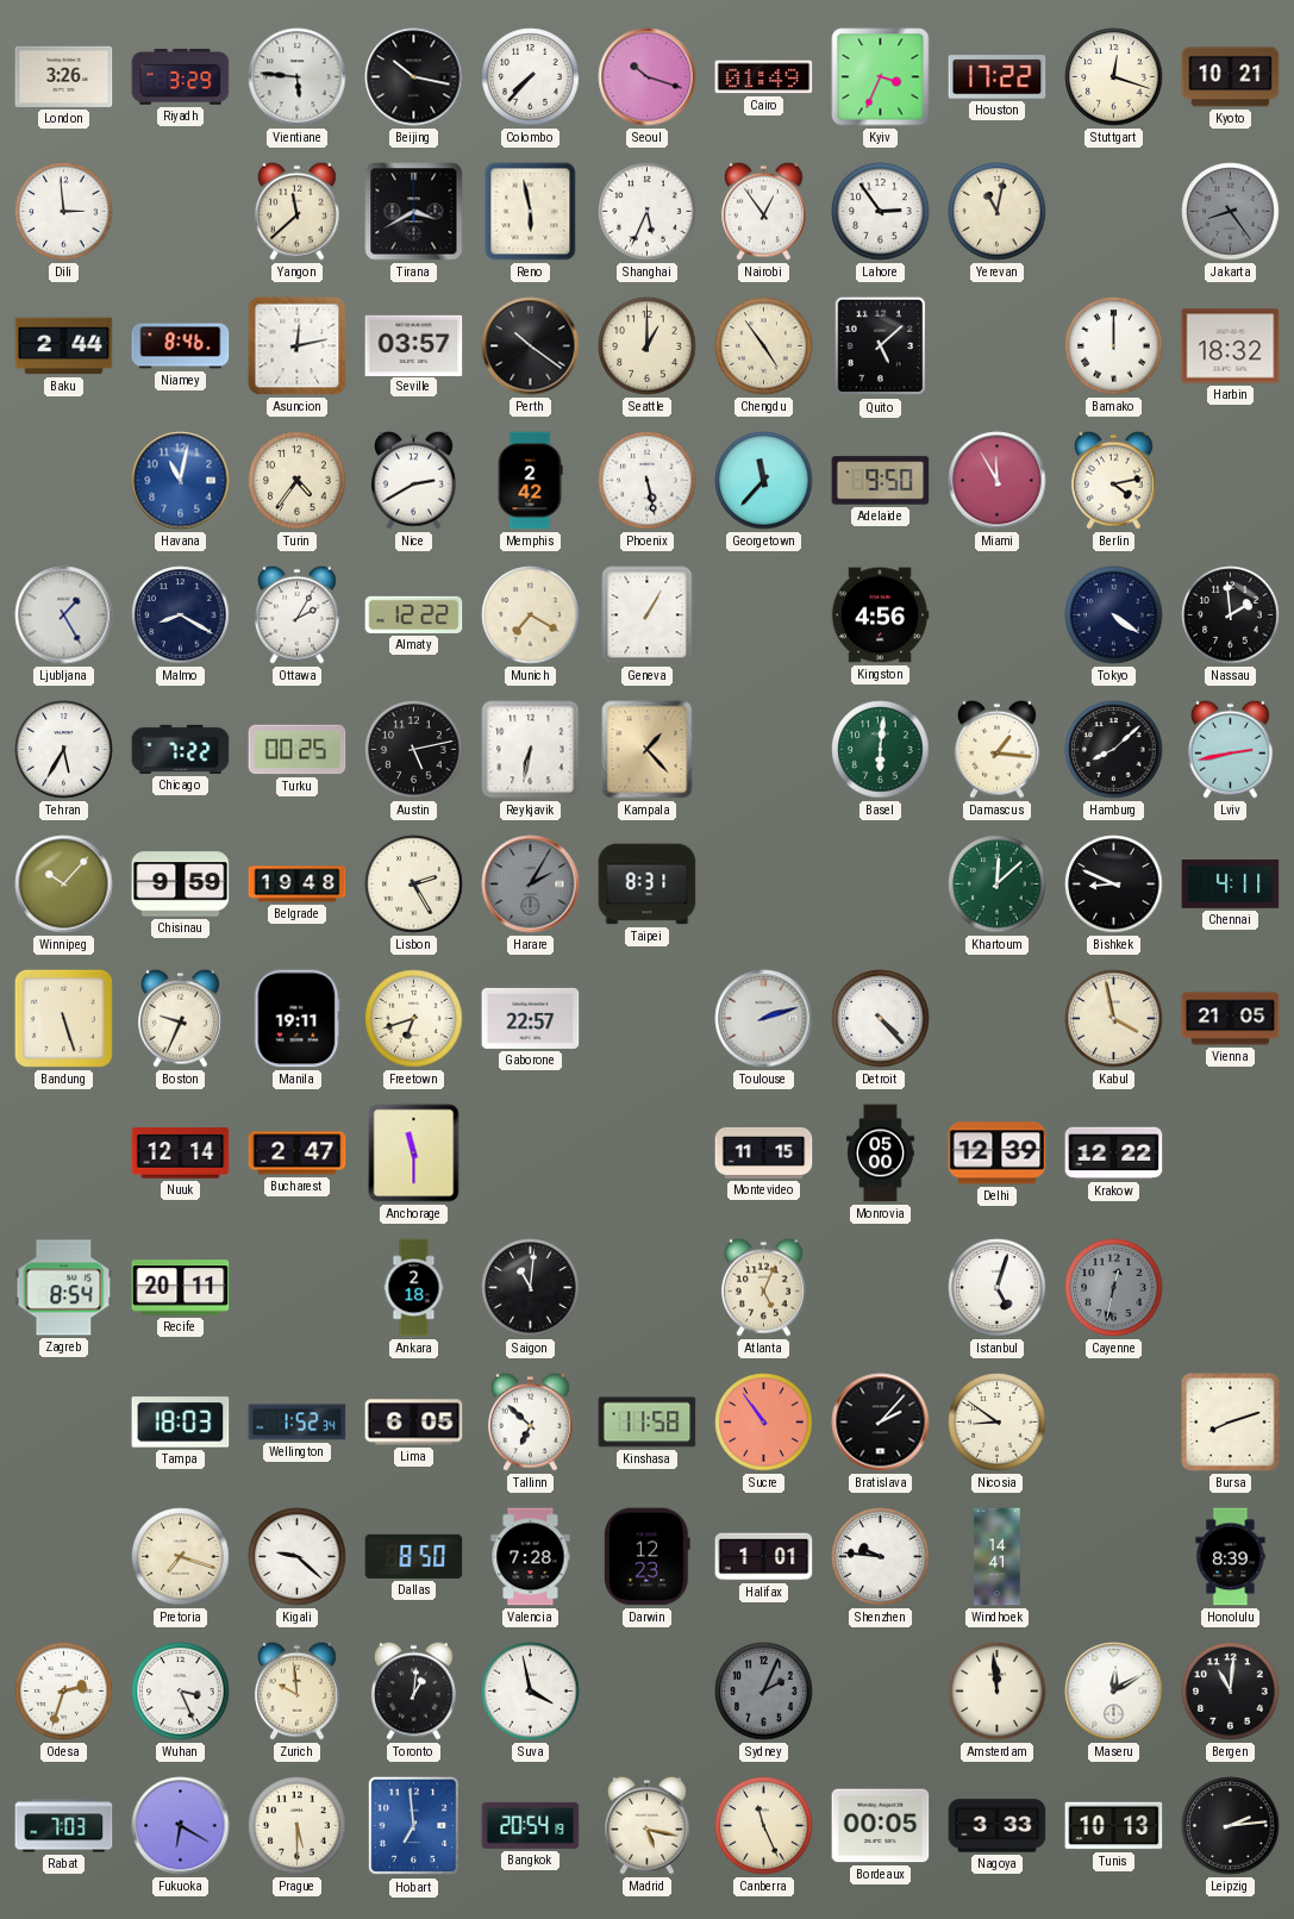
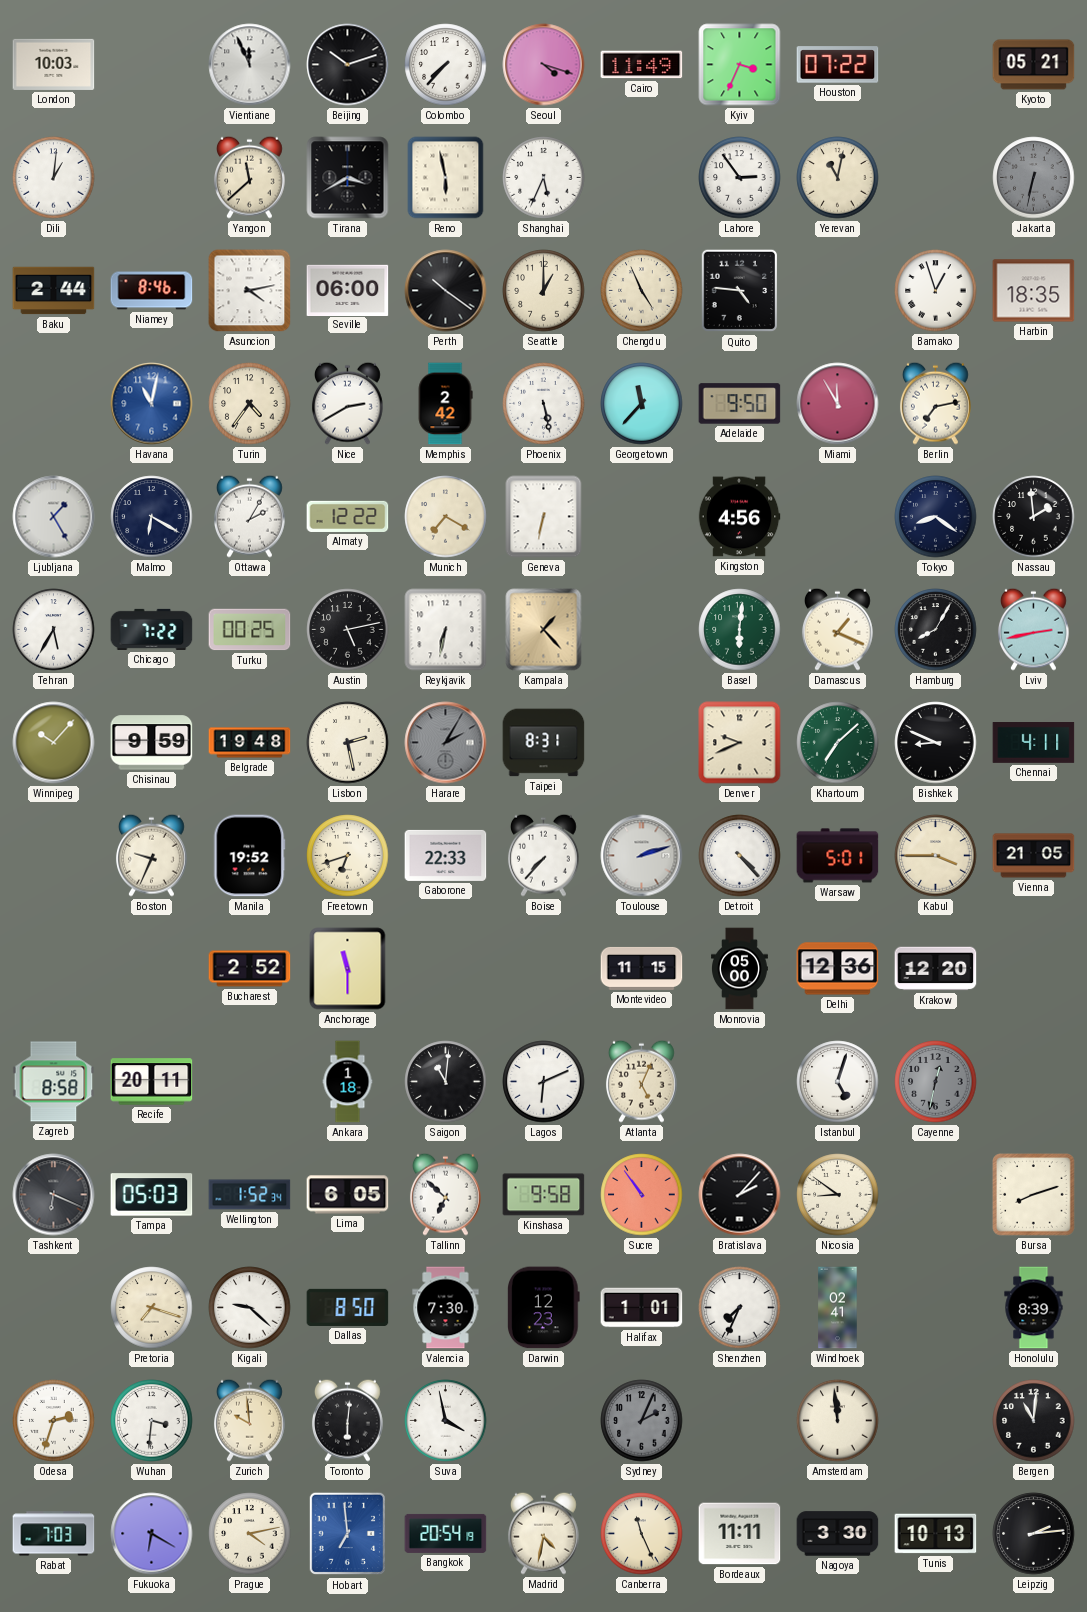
London: 3:26 -> 10:03 (54, 64)
Riyadh: 3:29 -> none (181, 77)
Vientiane: 5:46 -> 11:56 (250, 65)
Beijing: 10:17 -> 10:12 (348, 65)
Seoul: 10:18 -> 4:18 (544, 65)
Cairo: 01:49 -> 11:49 (642, 65)
Houston: 17:22 -> 07:22 (838, 65)
Stuttgart: 12:18 -> none (1114, 77)
Kyoto: 10:21 -> 05:21 (1034, 65)
Dili: 2:59 -> 1:01 (54, 178)
Nairobi: 12:54 -> none (763, 211)
Jakarta: 8:24 -> 6:32 (1034, 178)
Asuncion: 12:13 -> 4:13 (250, 291)
Seville: 03:57 -> 06:00 (348, 290)
Chengdu: 4:54 -> 4:56 (642, 291)
Quito: 5:08 -> 4:46 (740, 291)
Bamako: 12:00 -> 12:57 (936, 291)
Harbin: 18:32 -> 18:35 (1034, 291)
Berlin: 4:13 -> 7:13 (935, 403)
Malmo: 8:20 -> 6:20 (152, 517)
Geneva: 1:05 -> 6:32 (544, 517)
Tokyo: 4:21 -> 8:21 (936, 517)
Damascus: 1:16 -> 1:19 (837, 629)
Hamburg: 8:08 -> 8:05 (936, 630)
Lisbon: 2:25 -> 2:28 (348, 743)
Denver: none -> 9:41 (740, 743)
Khartoum: 12:08 -> 7:08 (838, 743)
Bandung: 5:27 -> none (63, 1018)
Manila: 19:11 -> 19:52 (249, 856)
Gaborone: 22:57 -> 22:33 (446, 855)
Boise: none -> 7:37 (543, 855)
Warsaw: none -> 5:01 (838, 856)
Kabul: 3:58 -> 3:45 (936, 856)
Nuuk: 12:14 -> none (181, 1154)
Bucharest: 2:47 -> 2:52 (250, 969)
Delhi: 12:39 -> 12:36 (838, 969)
Krakow: 12:22 -> 12:20 (936, 969)
Zagreb: 8:54 -> 8:58 (54, 1082)
Ankara: 2:18 -> 1:18 (348, 1082)
Lagos: none -> 6:11 (544, 1082)
Tashkent: none -> 6:19 (54, 1195)
Tampa: 18:03 -> 05:03 (152, 1195)
Kinshasa: 11:58 -> 9:58 (544, 1195)
Valencia: 7:28 -> 7:30 (446, 1308)
Shenzhen: 9:46 -> 7:34 (740, 1308)
Windhoek: 14:41 -> 02:41 (838, 1308)
Wuhan: 3:26 -> 3:31 (152, 1421)
Toronto: 1:01 -> 6:01 (347, 1420)
Maseru: 12:10 -> none (1114, 1692)
Prague: 5:30 -> 4:13 (250, 1534)
Madrid: 5:17 -> 4:32 (543, 1533)
Bordeaux: 00:05 -> 11:11 (740, 1534)
Nagoya: 3:33 -> 3:30 (838, 1534)
